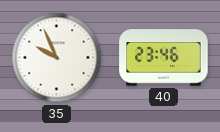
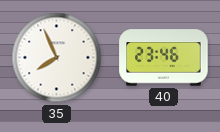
35: 9:56 -> 7:56 (57, 58)
